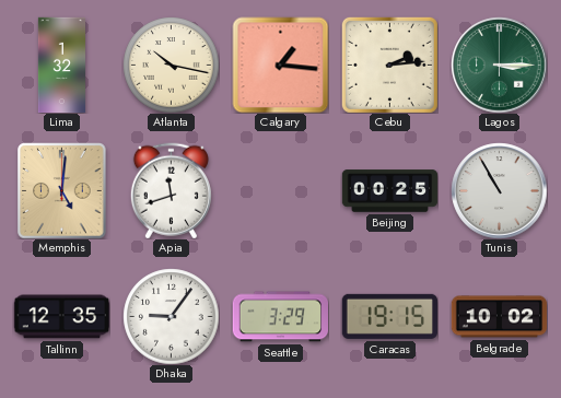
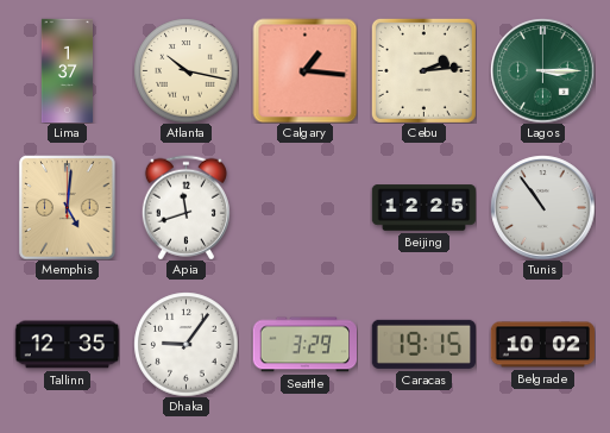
Lima: 1:32 -> 1:37 (67, 70)
Beijing: 00:25 -> 12:25 (423, 208)
Tunis: 10:55 -> 10:54 (542, 207)
